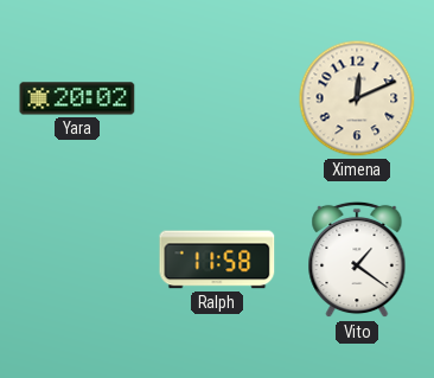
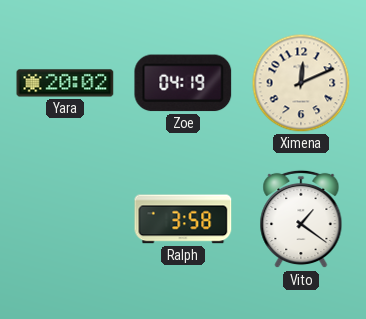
Zoe: none -> 04:19 (183, 83)
Ralph: 11:58 -> 3:58 (183, 219)
